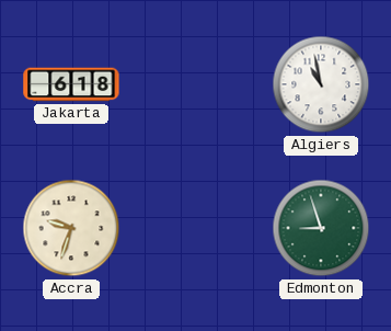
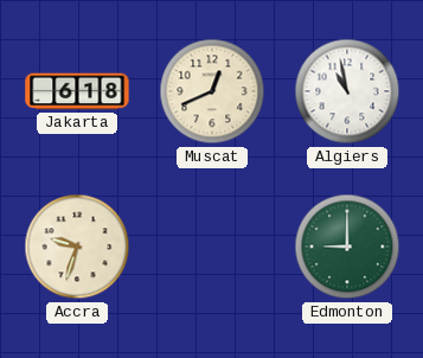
Muscat: none -> 12:41 (212, 91)
Edmonton: 8:57 -> 9:00 (347, 247)
